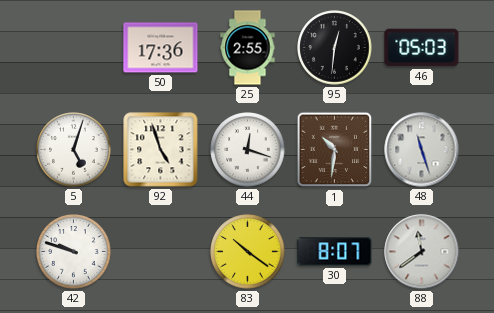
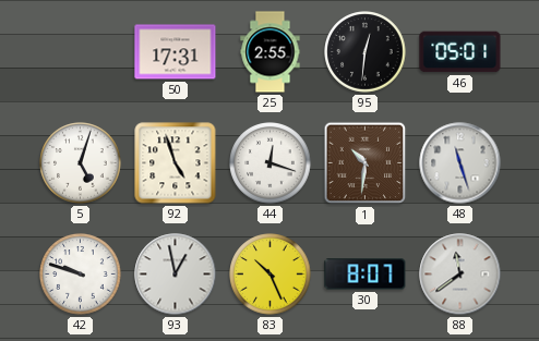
50: 17:36 -> 17:31 (176, 52)
46: 05:03 -> 05:01 (460, 52)
93: none -> 12:58 (176, 275)
83: 10:21 -> 10:26 (271, 275)
